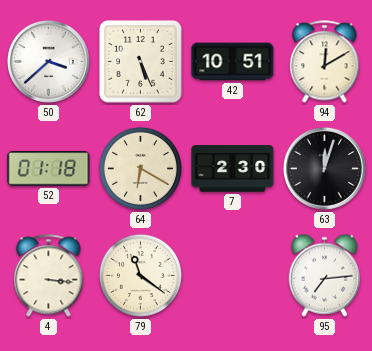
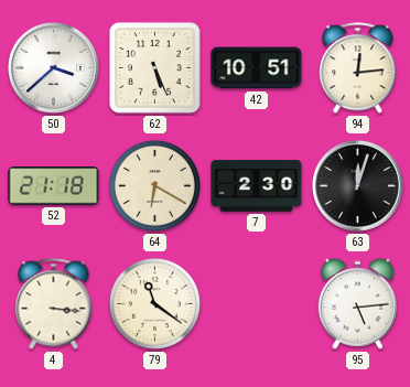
94: 12:10 -> 12:14 (358, 68)
52: 01:18 -> 21:18 (54, 186)
95: 7:14 -> 5:14 (357, 303)
